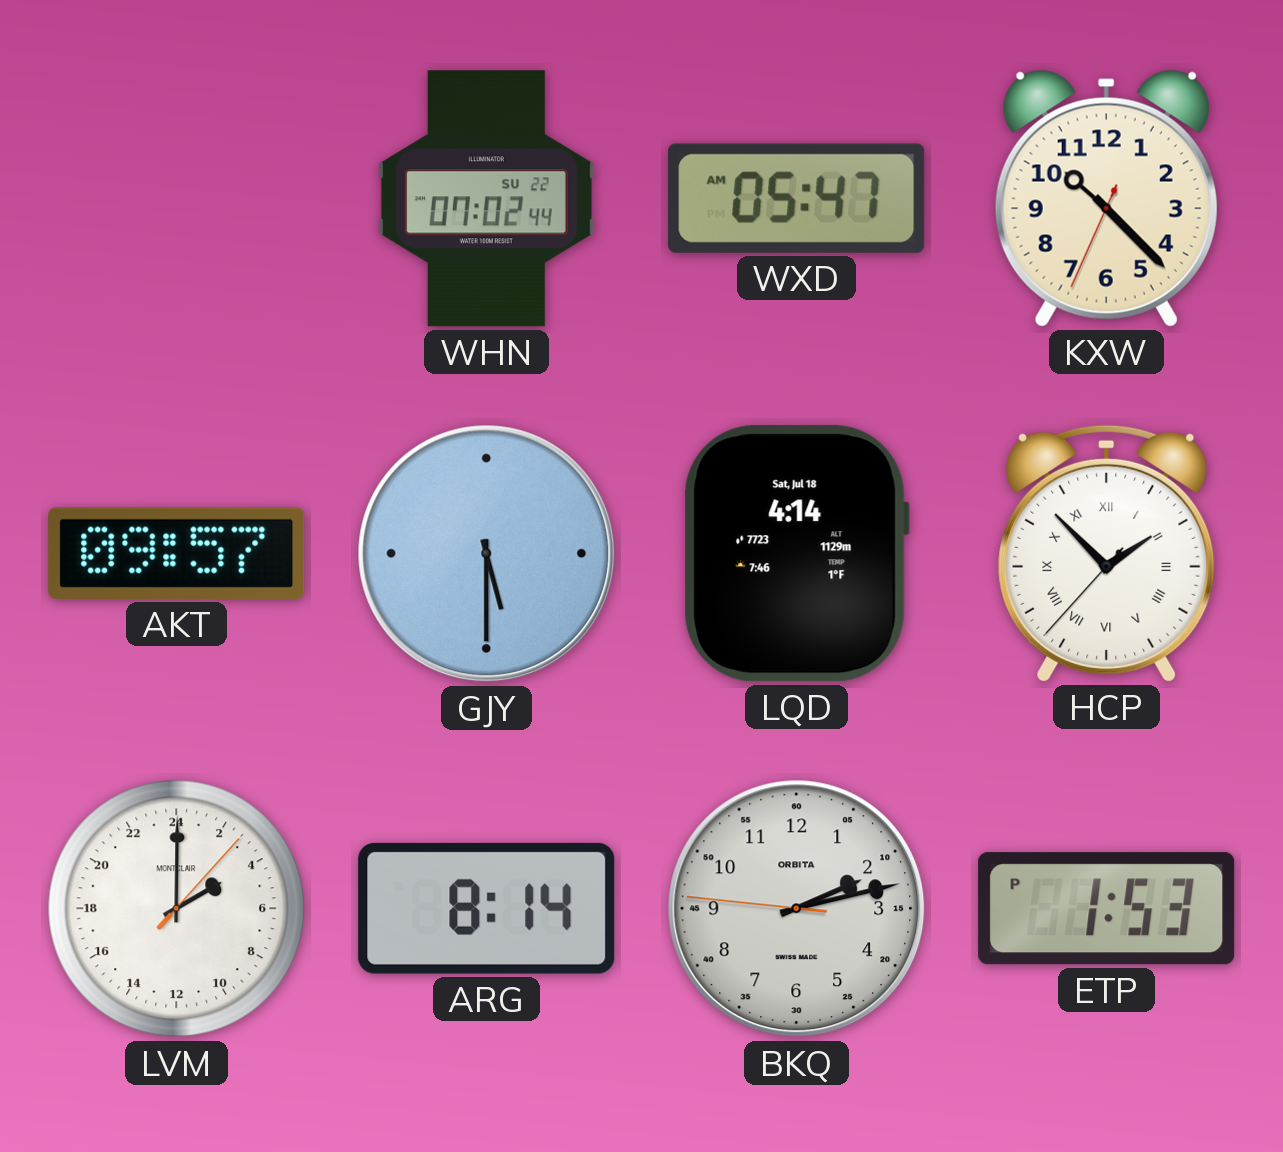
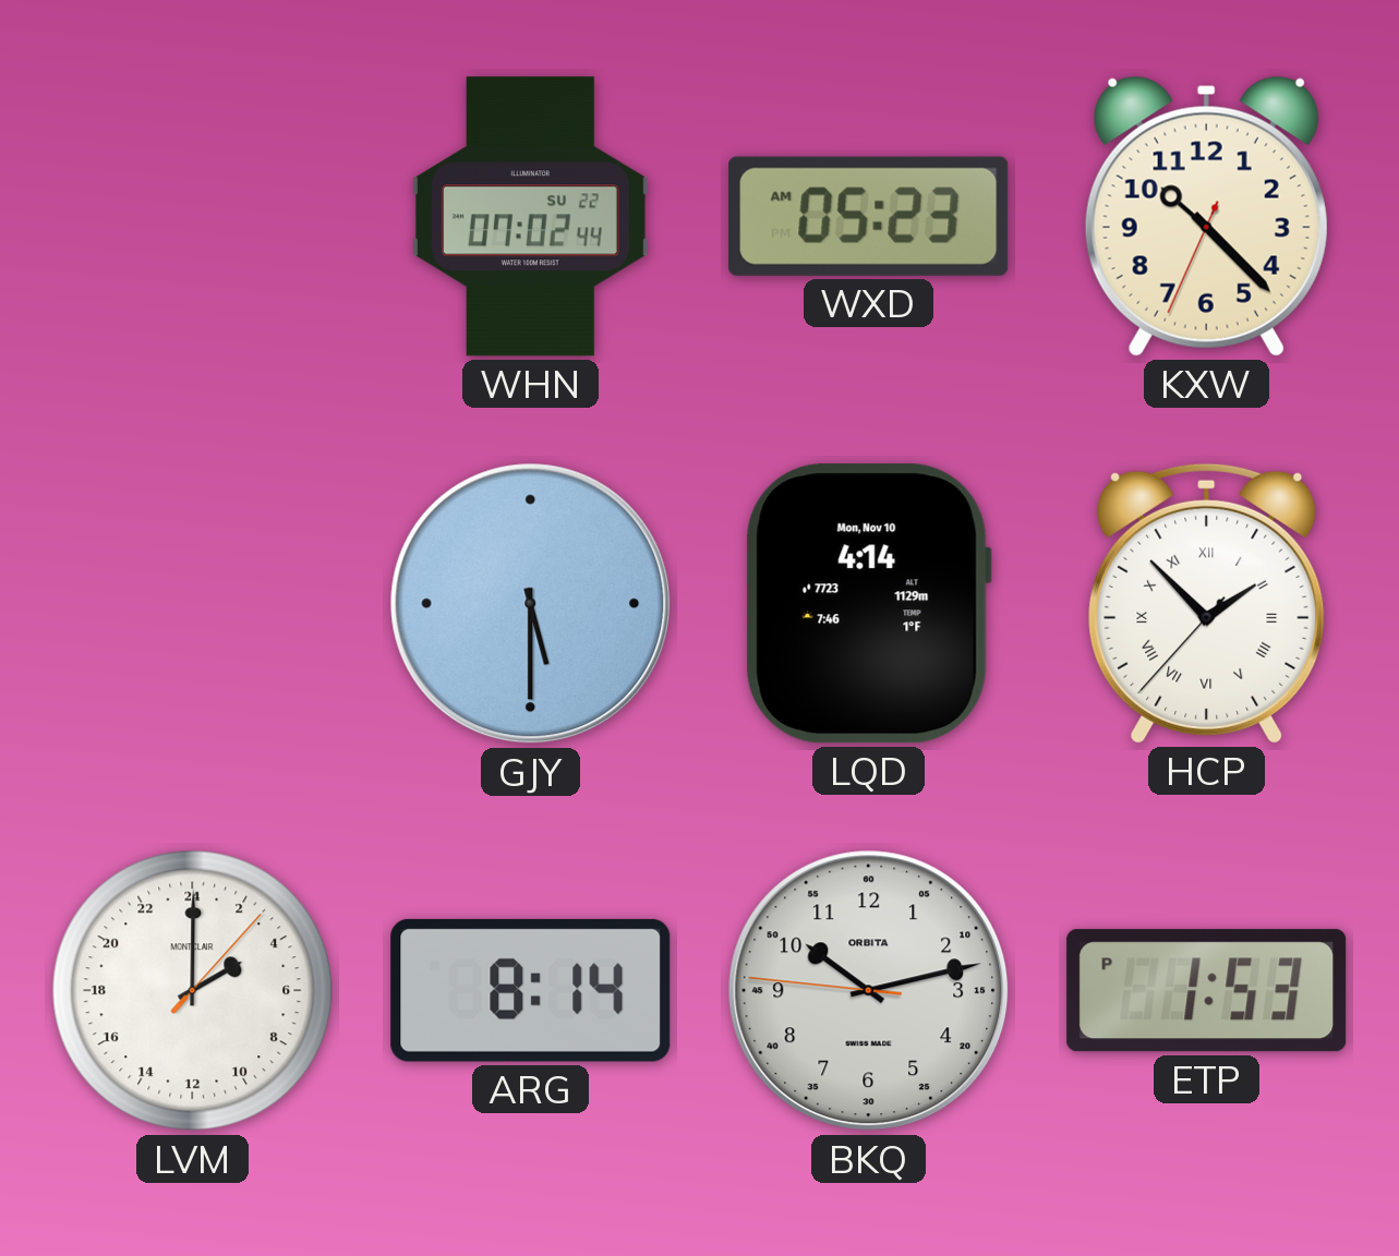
WXD: 05:47 -> 05:23 (869, 216)
AKT: 09:57 -> none (177, 553)
LQD date: Sat, Jul 18 -> Mon, Nov 10 (868, 604)
BKQ: 2:12 -> 10:12 (869, 991)
